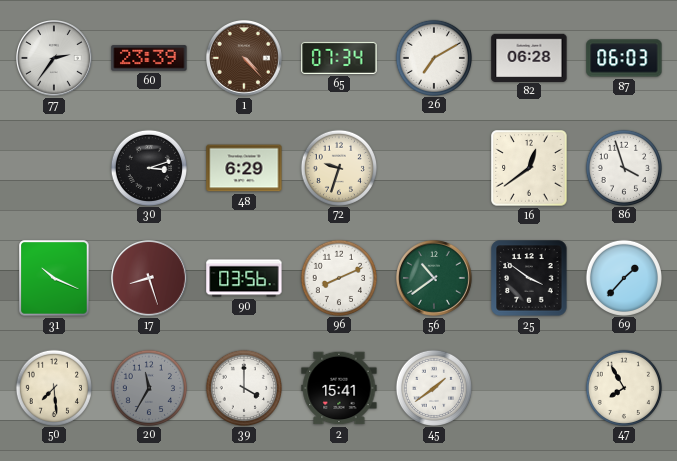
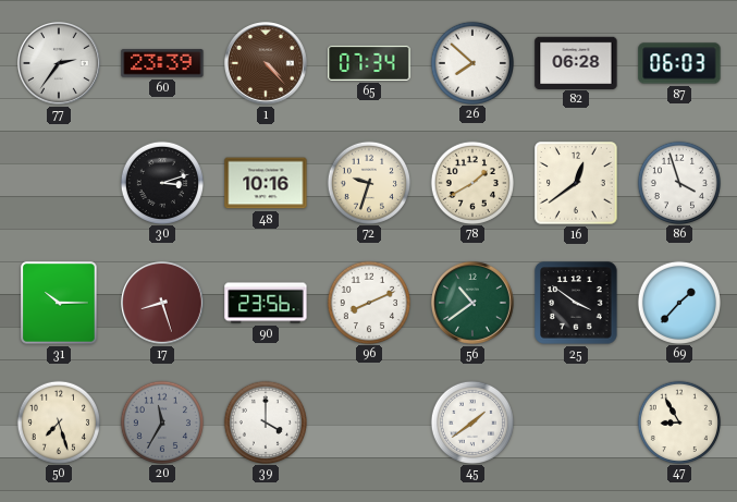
26: 7:10 -> 7:52 (471, 62)
48: 6:29 -> 10:16 (266, 183)
78: none -> 1:40 (471, 182)
31: 10:19 -> 10:15 (59, 303)
90: 03:56 -> 23:56 (266, 303)
50: 7:29 -> 7:27 (58, 421)
2: 15:41 -> none (339, 388)
47: 7:55 -> 8:55 (678, 421)
